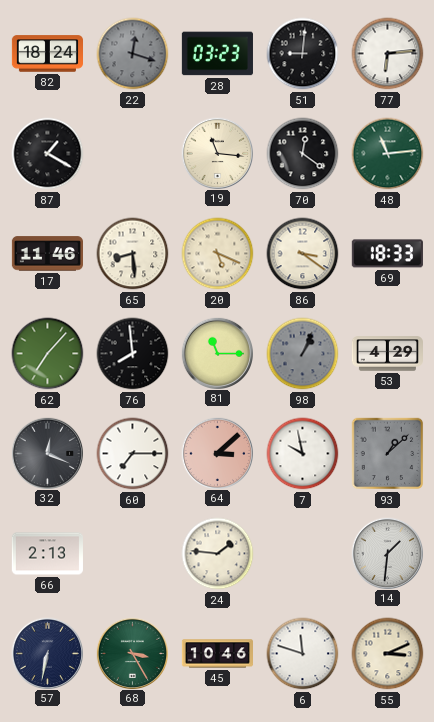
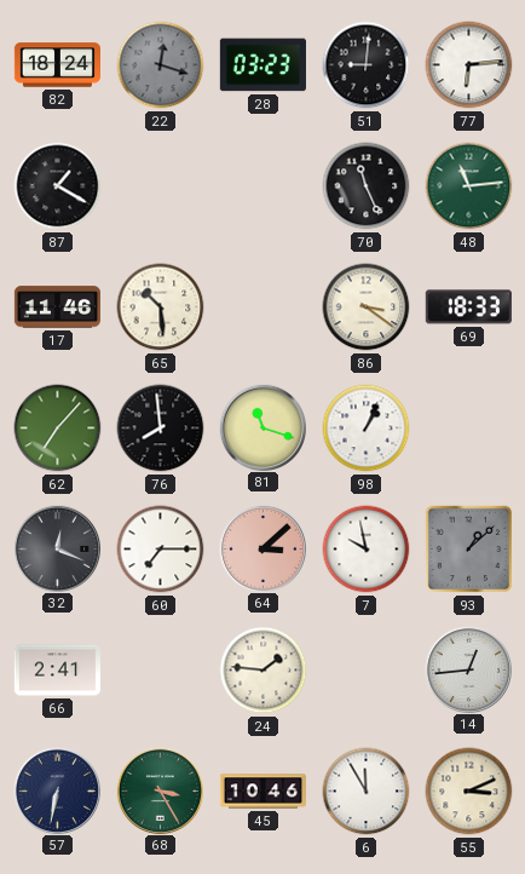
19: 11:16 -> none (217, 153)
70: 12:21 -> 11:26 (367, 186)
65: 8:29 -> 10:29 (161, 307)
20: 5:19 -> none (218, 254)
81: 11:15 -> 11:18 (262, 427)
98 dial: grey -> white (367, 429)
53: 4:29 -> none (387, 354)
66: 2:13 -> 2:41 (57, 671)
14: 1:31 -> 12:44 (468, 669)
6: 11:48 -> 11:55 (367, 792)
